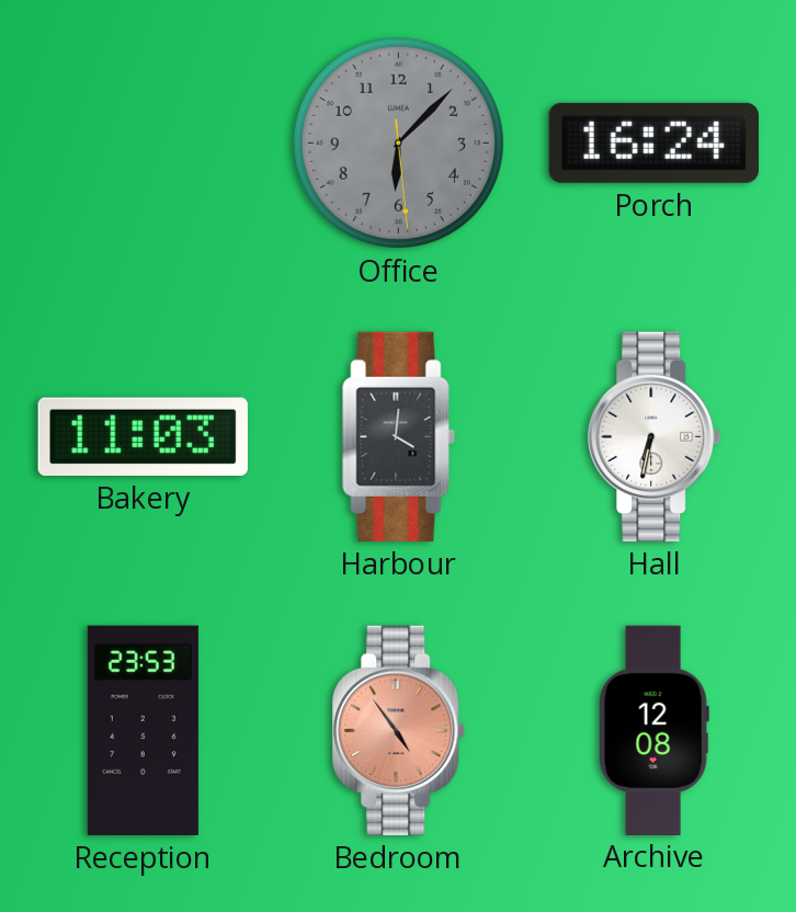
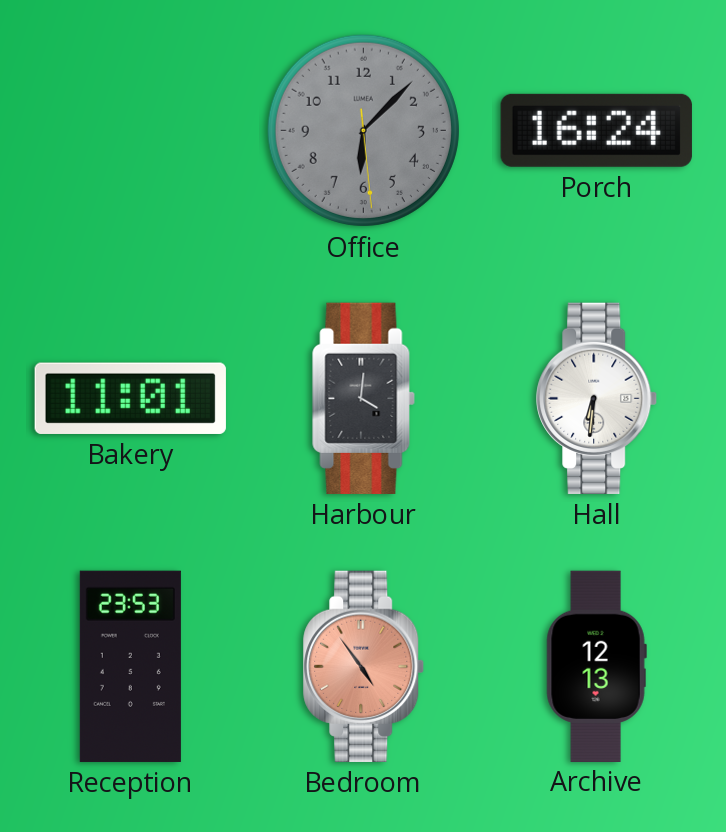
Bakery: 11:03 -> 11:01 (130, 398)
Hall: 6:32 -> 6:31 (597, 398)
Archive: 12:08 -> 12:13 (596, 666)
